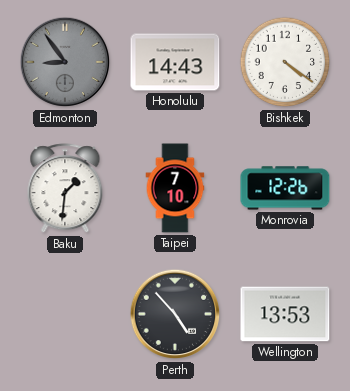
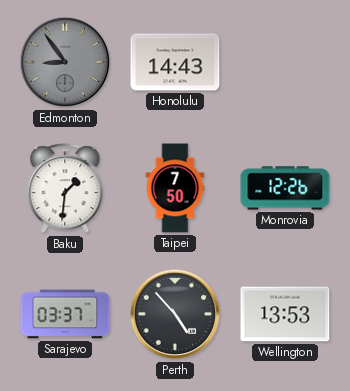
Bishkek: 4:21 -> none (285, 62)
Taipei: 7:10 -> 7:50 (175, 188)
Sarajevo: none -> 03:37 (65, 314)
